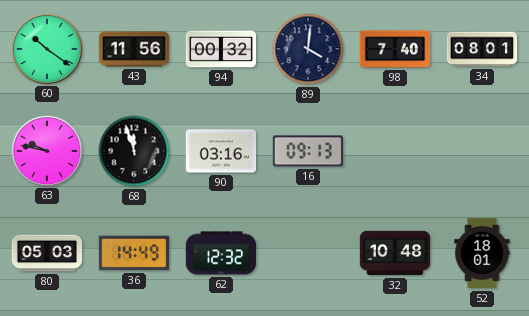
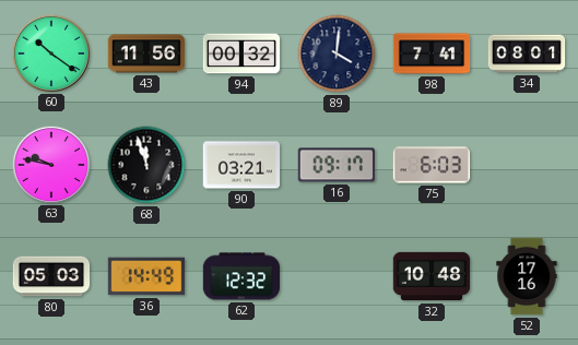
98: 7:40 -> 7:41 (432, 53)
90: 03:16 -> 03:21 (241, 165)
16: 09:13 -> 09:17 (335, 165)
75: none -> 6:03 (432, 165)
52: 18:01 -> 17:16 (527, 276)
